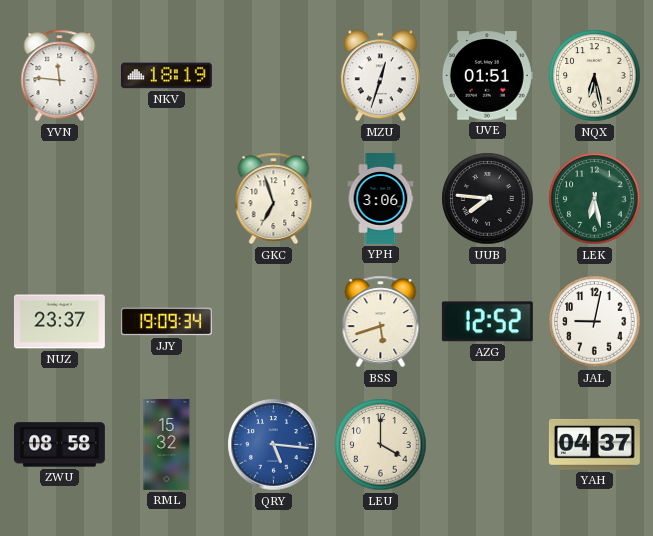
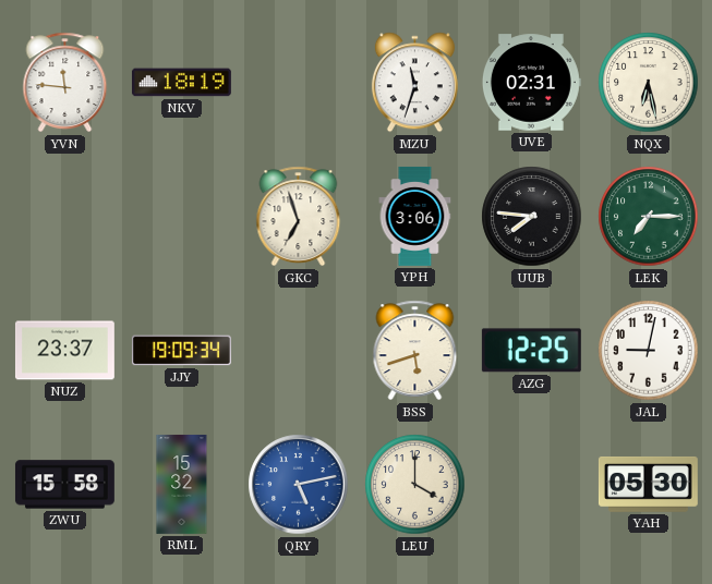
MZU: 12:33 -> 11:33 (414, 83)
UVE: 01:51 -> 02:31 (531, 83)
LEK: 6:28 -> 7:15 (649, 217)
AZG: 12:52 -> 12:25 (531, 351)
ZWU: 08:58 -> 15:58 (64, 485)
QRY: 5:16 -> 5:13 (299, 485)
YAH: 04:37 -> 05:30 (648, 484)
